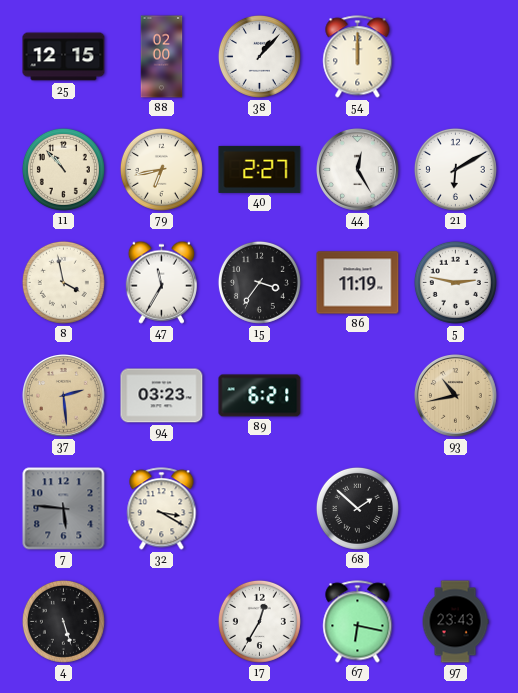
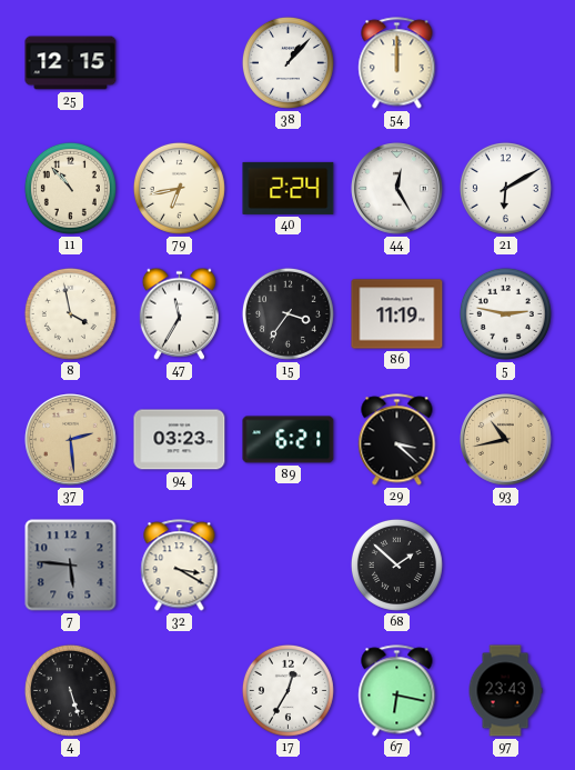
88: 02:00 -> none (162, 57)
40: 2:27 -> 2:24 (289, 188)
29: none -> 3:22 (397, 440)
